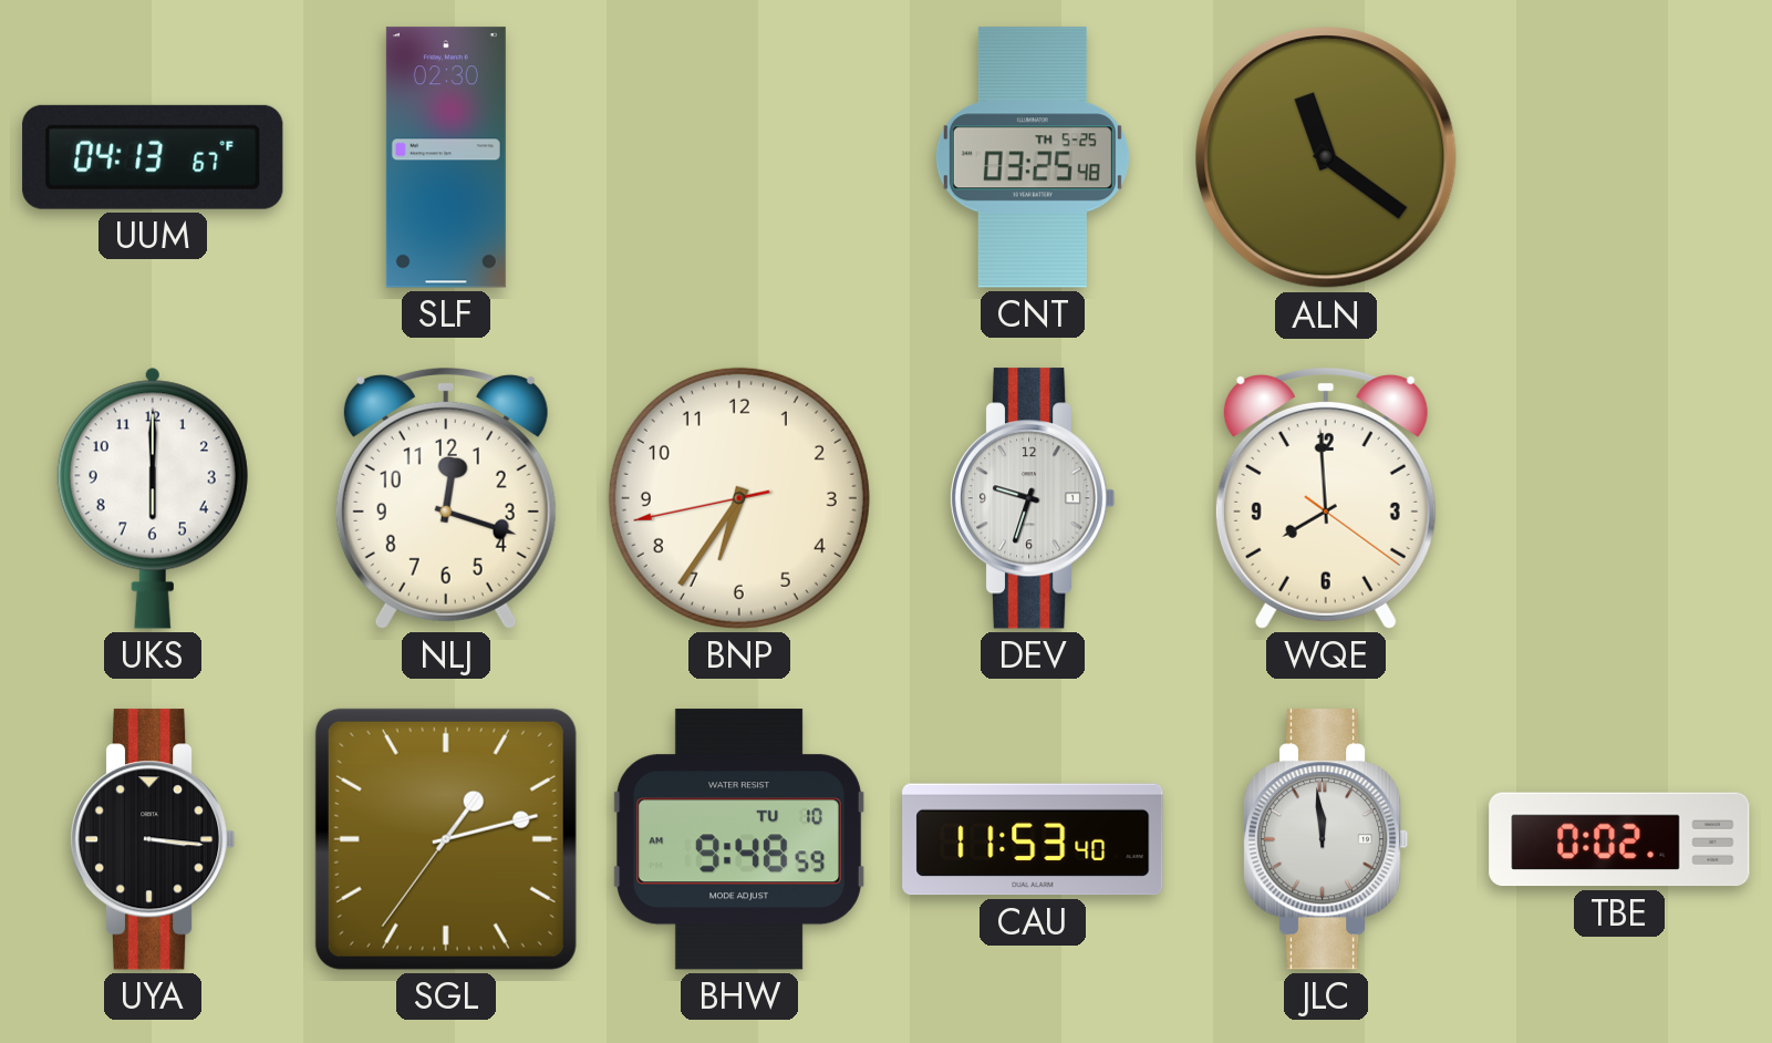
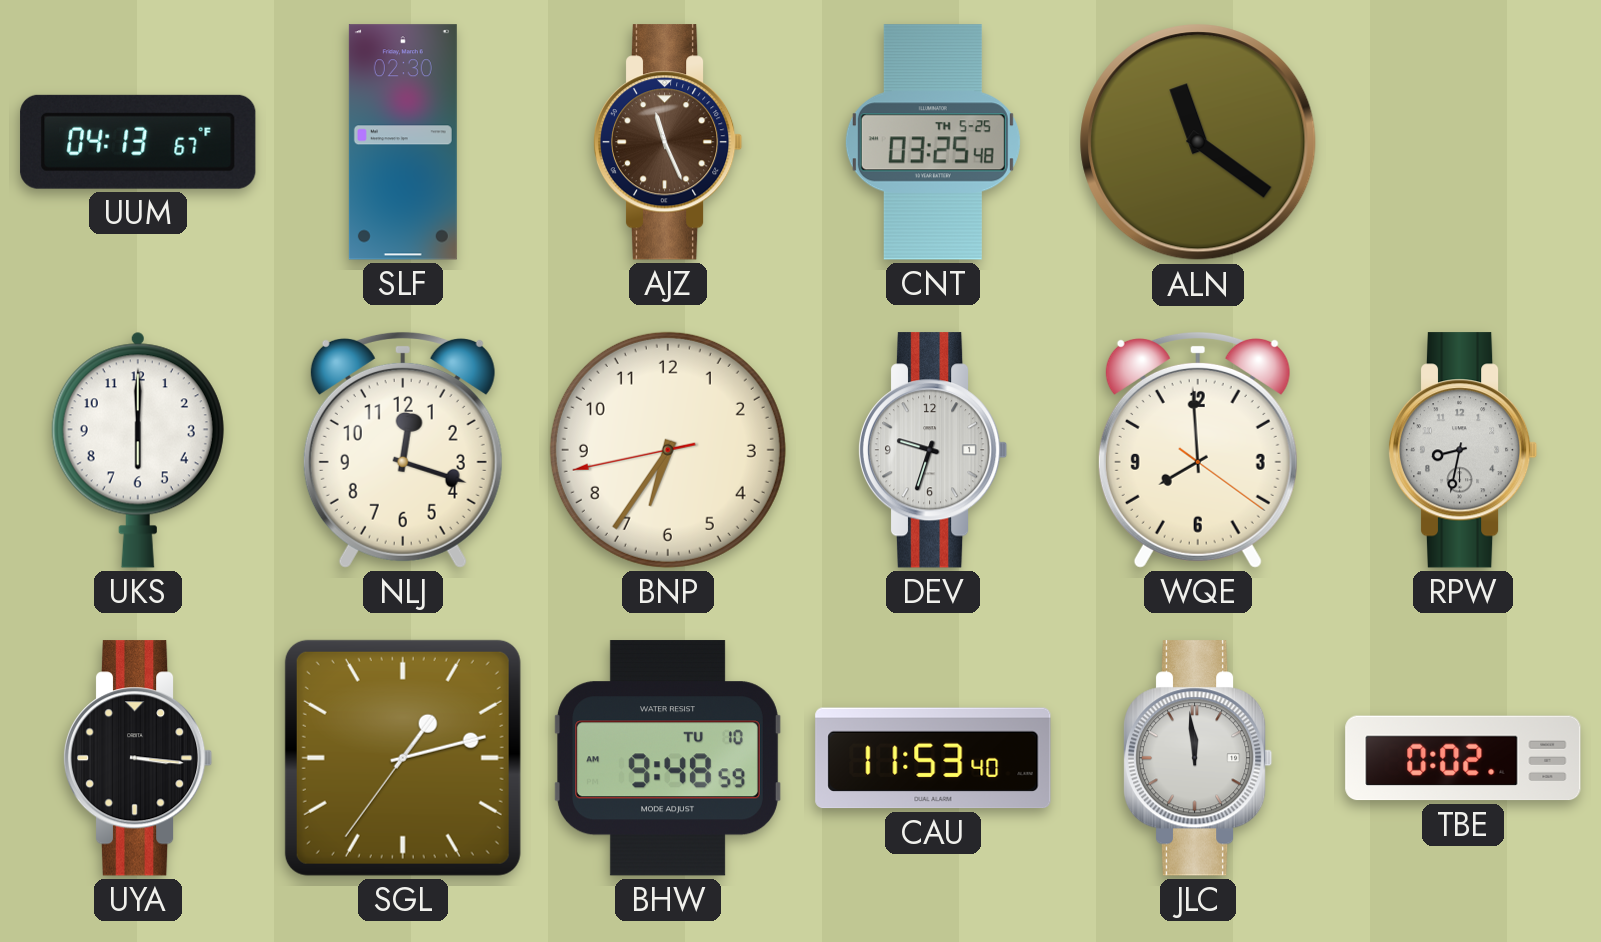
AJZ: none -> 11:26 (668, 142)
RPW: none -> 8:32 (1463, 450)
